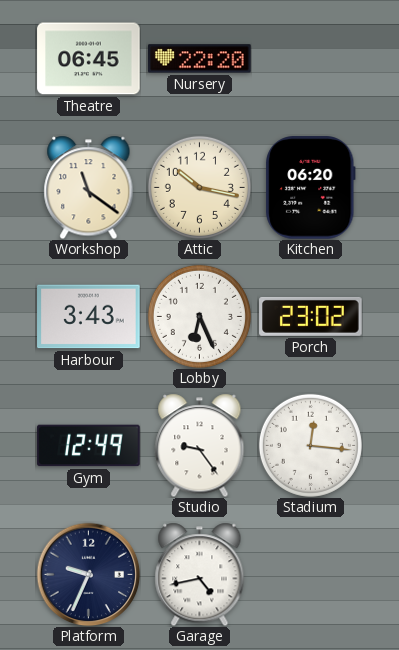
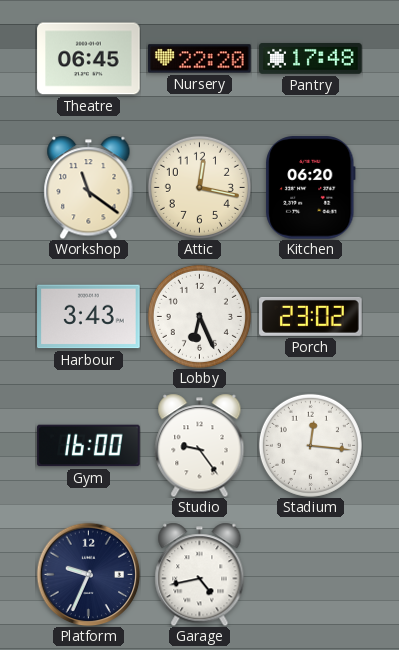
Pantry: none -> 17:48 (311, 58)
Attic: 10:17 -> 12:17 (199, 187)
Gym: 12:49 -> 16:00 (89, 446)
